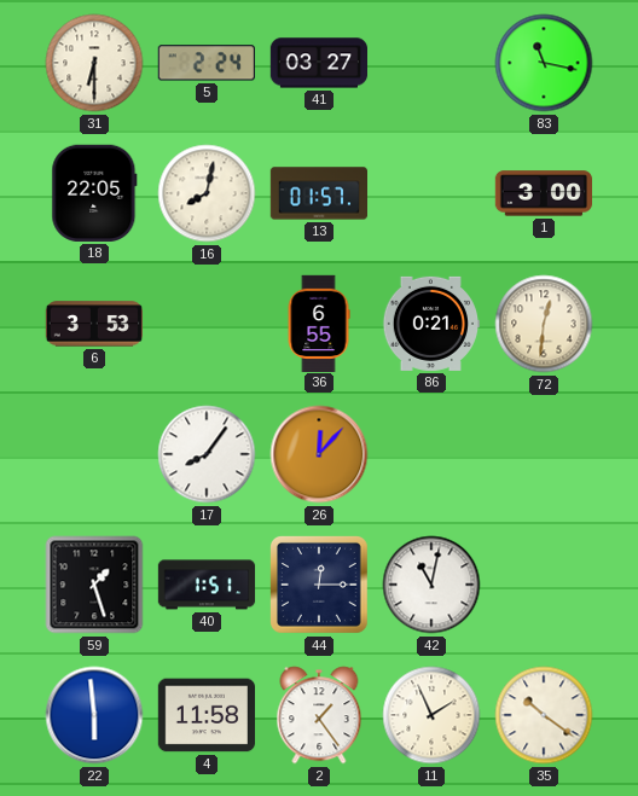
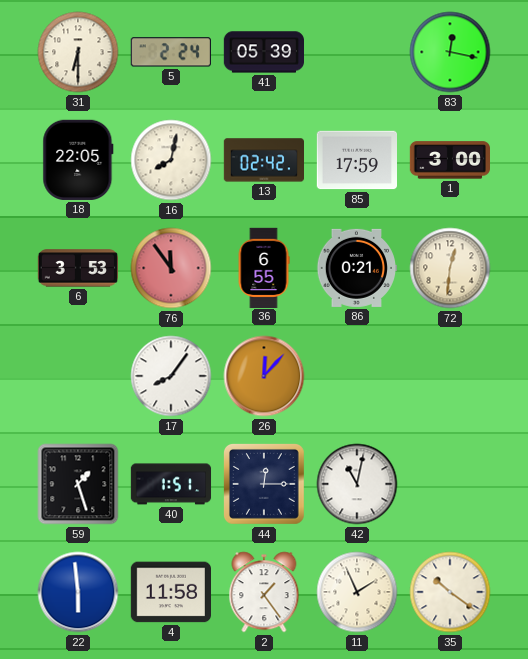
41: 03:27 -> 05:39 (263, 52)
83: 11:17 -> 12:17 (450, 52)
13: 01:57 -> 02:42 (263, 160)
85: none -> 17:59 (356, 160)
76: none -> 11:54 (171, 268)
